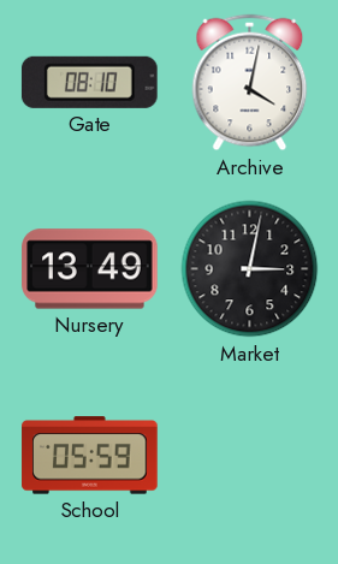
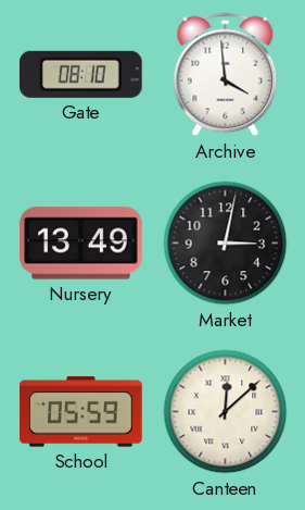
Archive: 4:02 -> 3:59 (226, 75)
Canteen: none -> 12:08 (226, 412)
